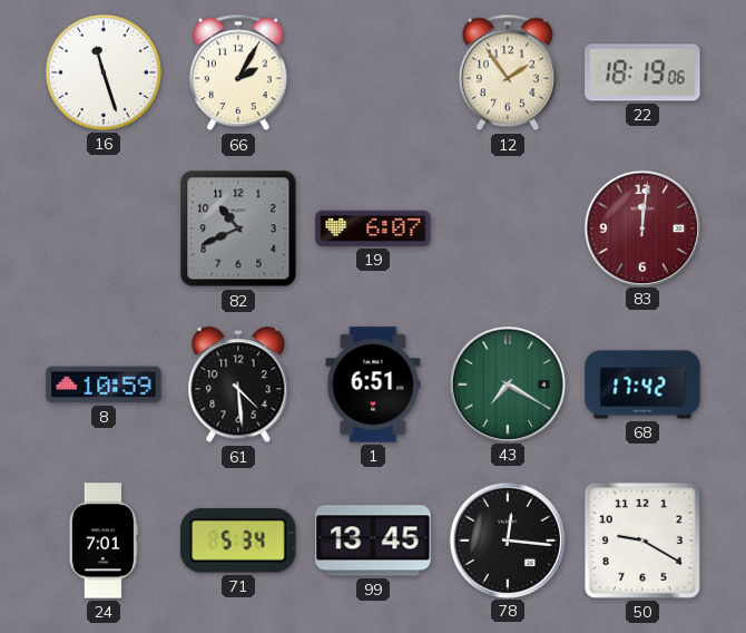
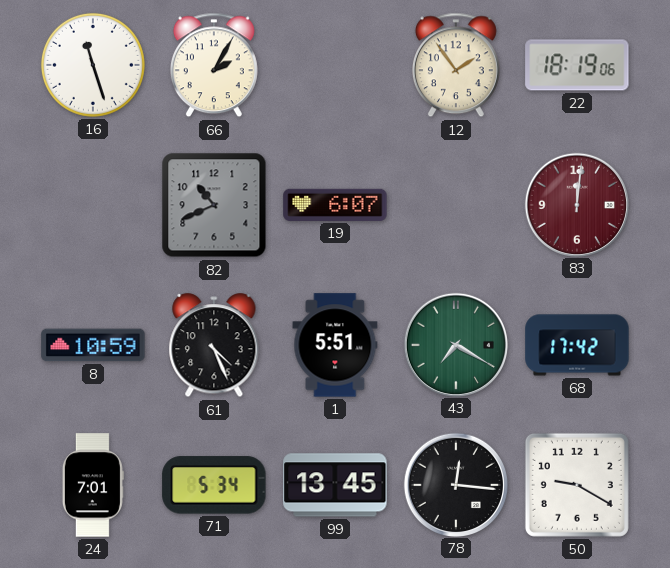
61: 4:29 -> 4:26 (214, 346)
1: 6:51 -> 5:51 (335, 345)
